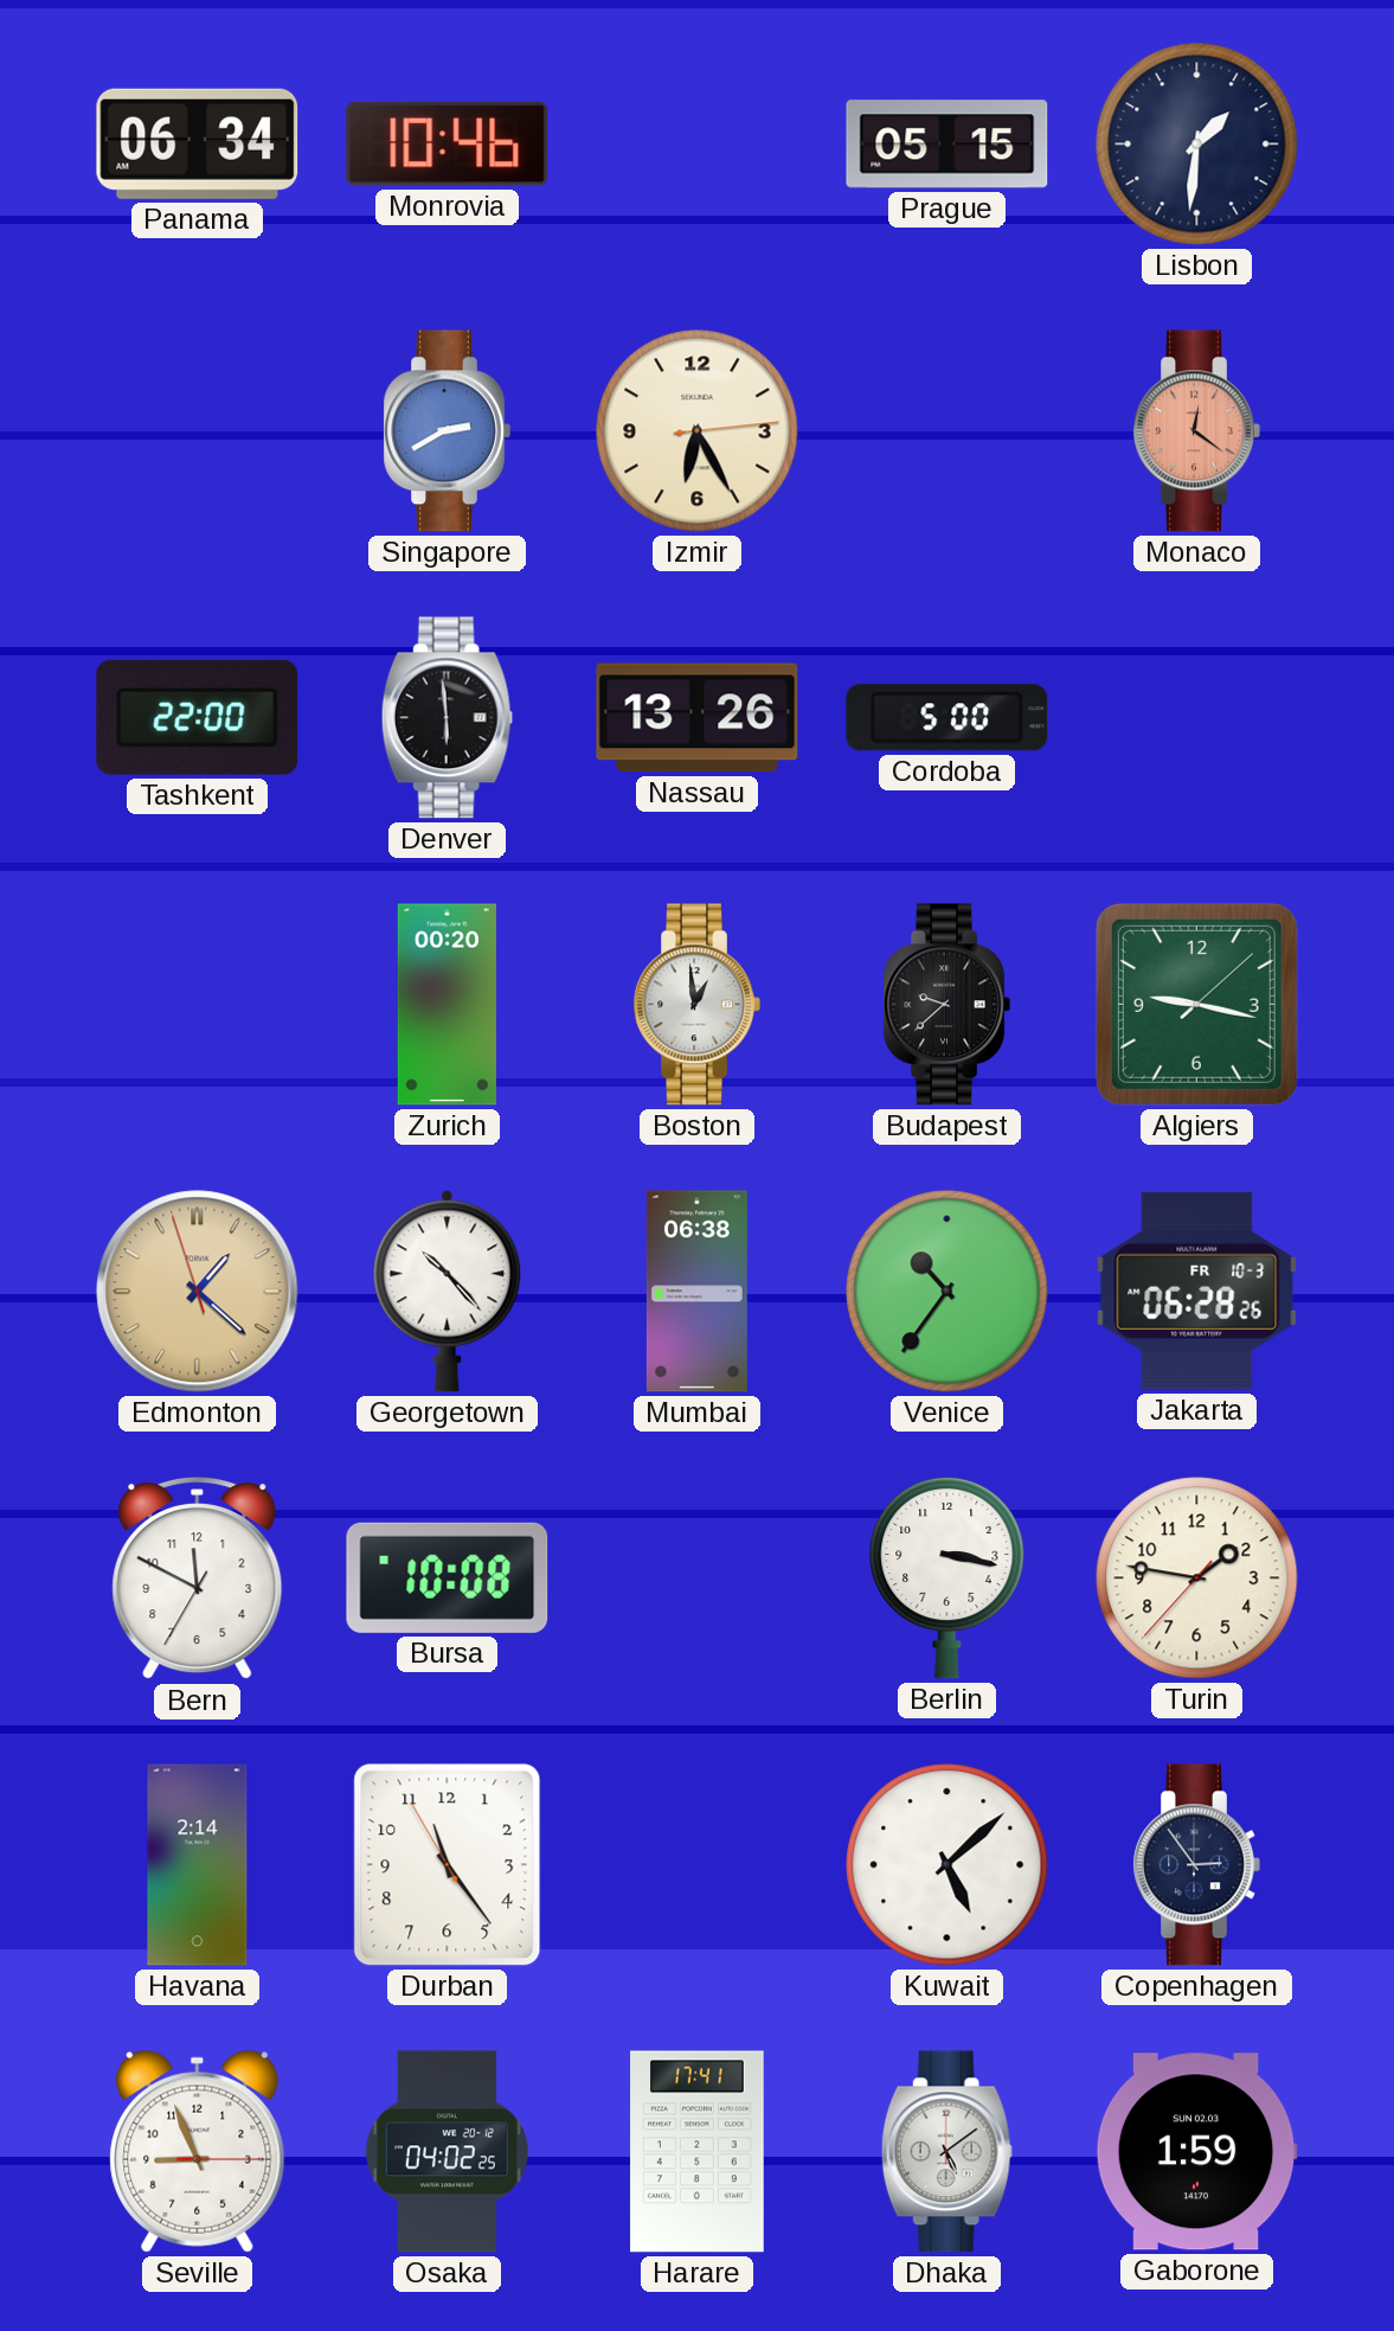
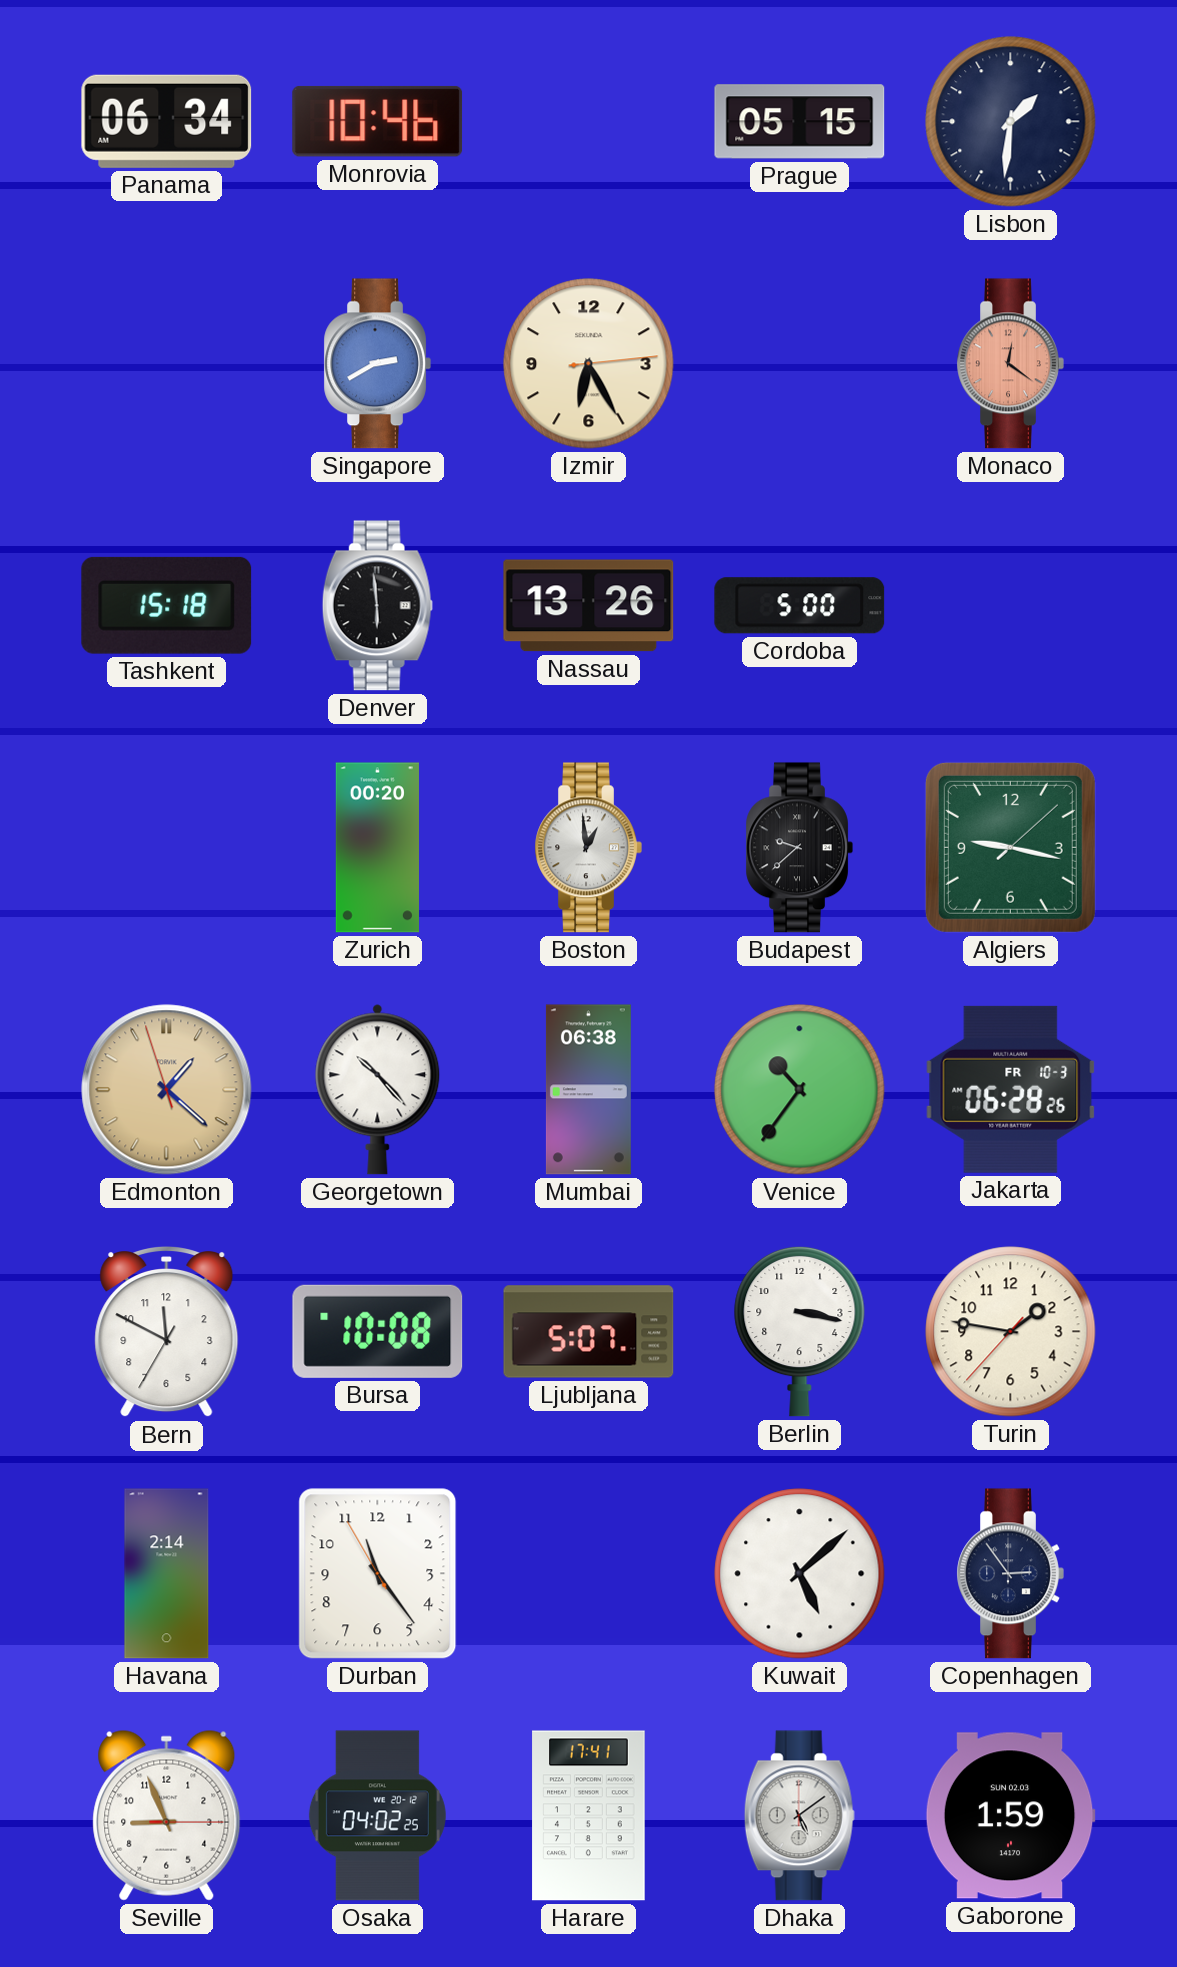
Tashkent: 22:00 -> 15:18 (167, 605)
Ljubljana: none -> 5:07 (589, 1332)
